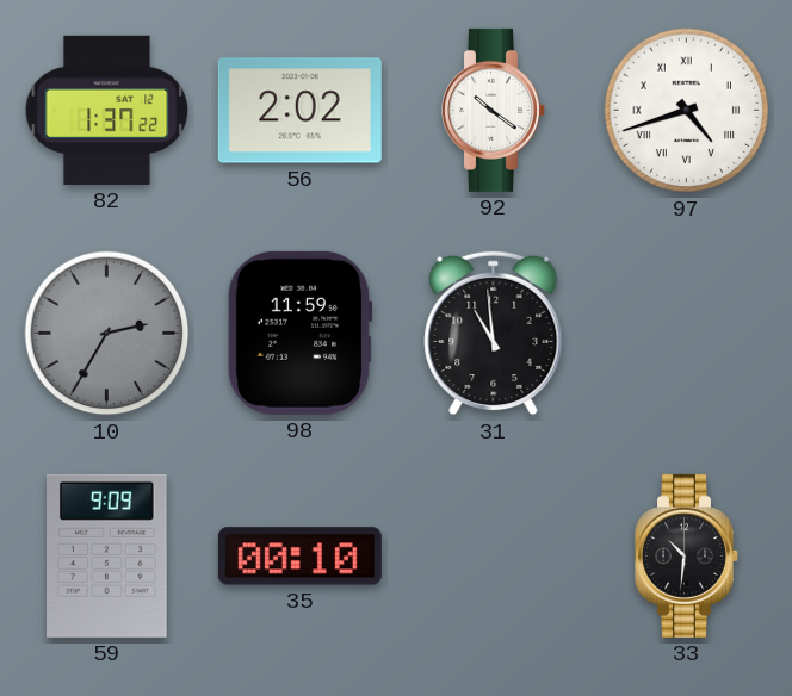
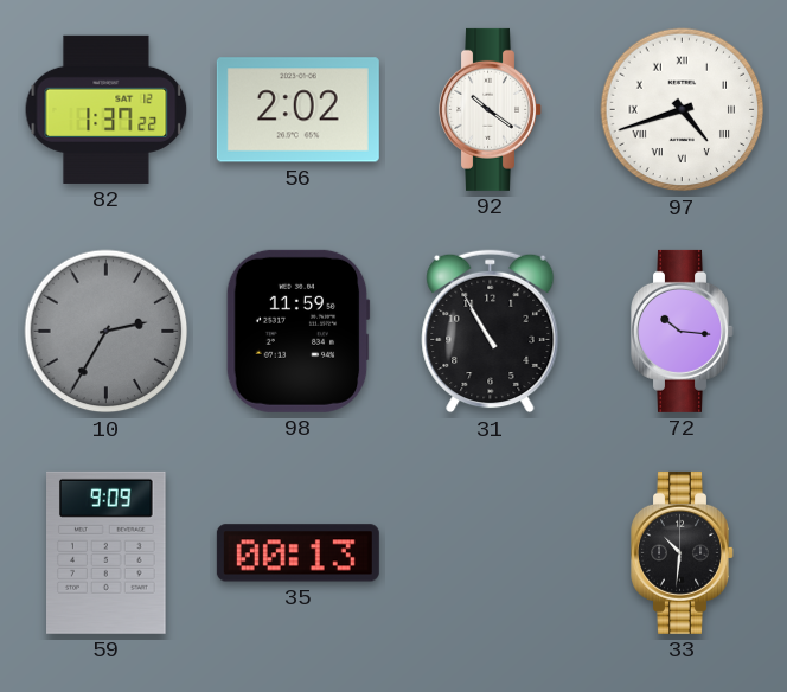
31: 10:59 -> 10:55 (491, 332)
72: none -> 10:16 (683, 331)
35: 00:10 -> 00:13 (297, 553)
